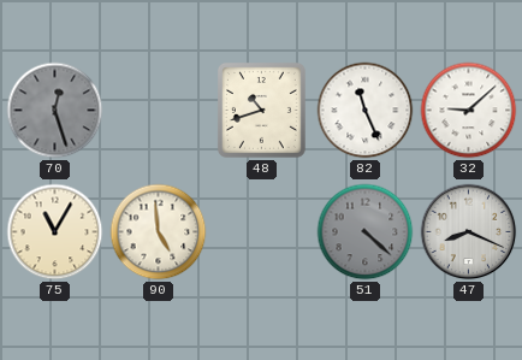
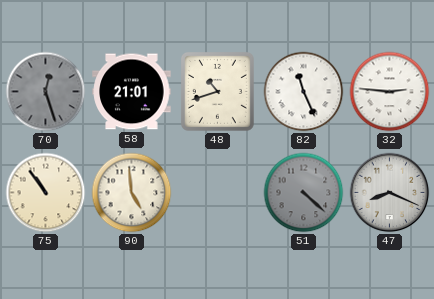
58: none -> 21:01 (132, 92)
32: 9:08 -> 2:46 (390, 92)
75: 11:05 -> 10:54 (46, 193)
